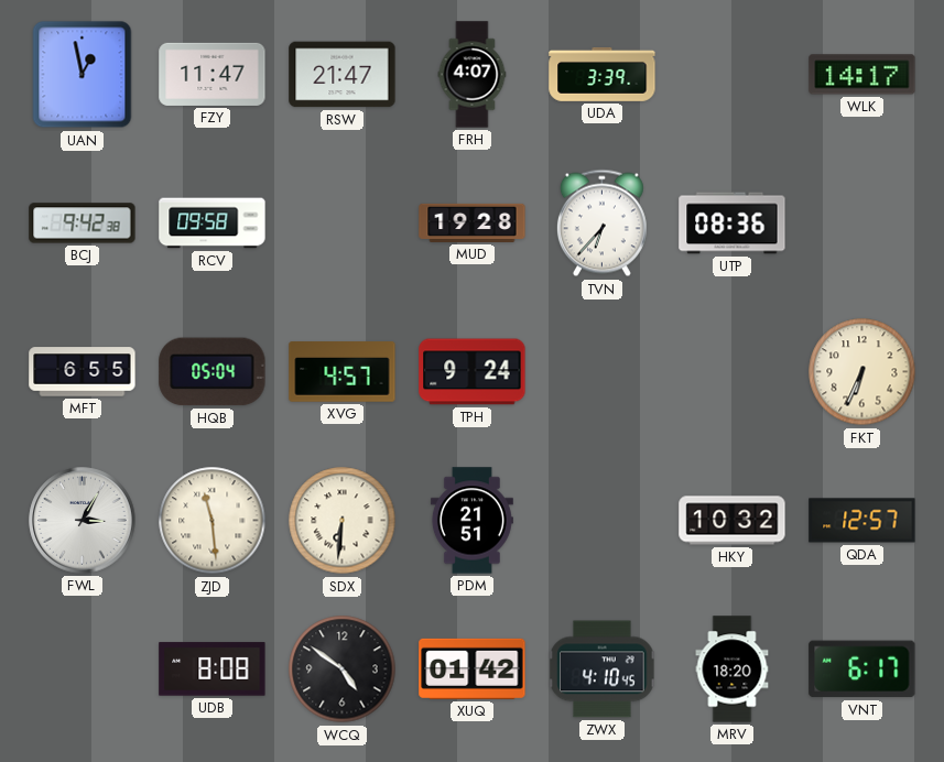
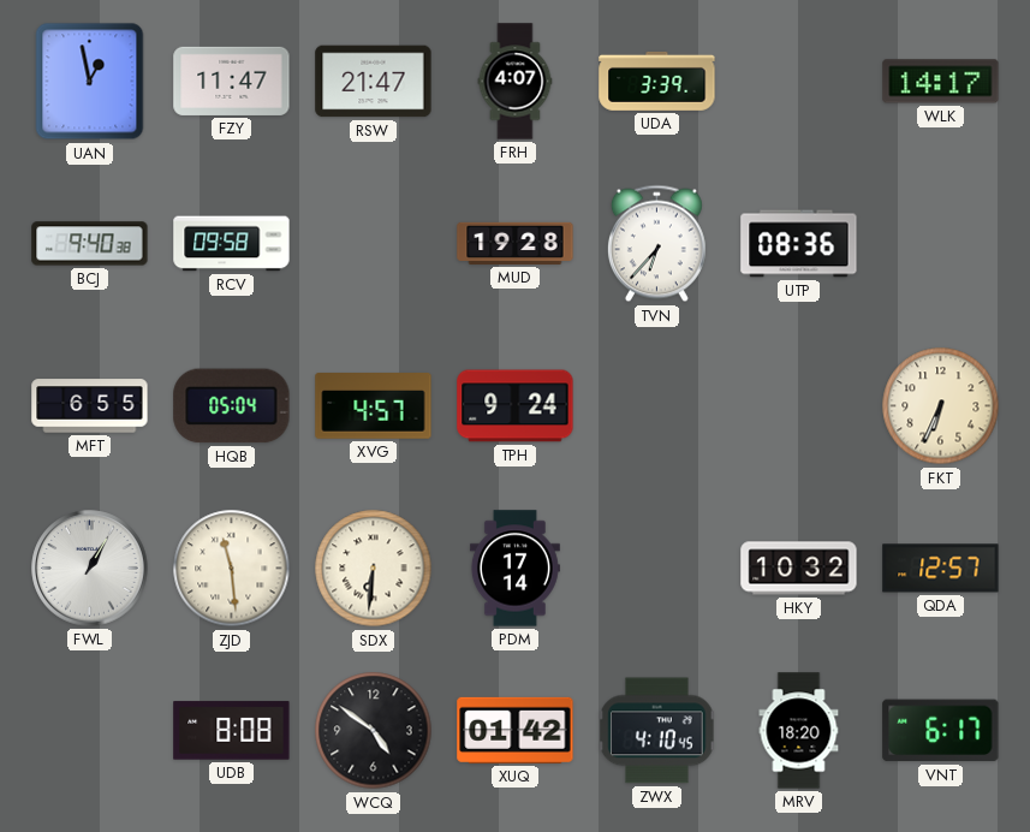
BCJ: 9:42 -> 9:40 (90, 244)
FWL: 3:05 -> 1:05 (90, 569)
PDM: 21:51 -> 17:14 (514, 569)
